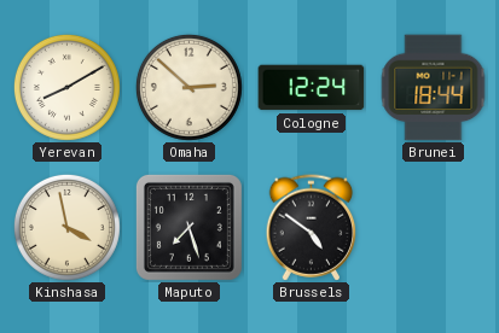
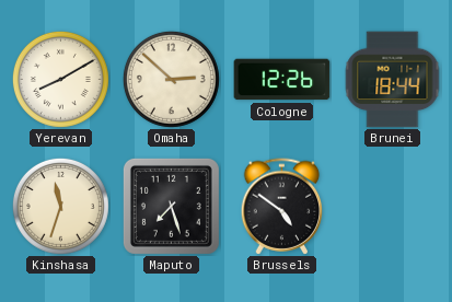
Cologne: 12:24 -> 12:26 (282, 80)
Kinshasa: 3:58 -> 11:33 (60, 206)
